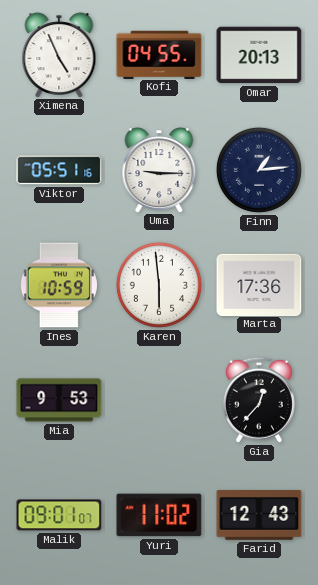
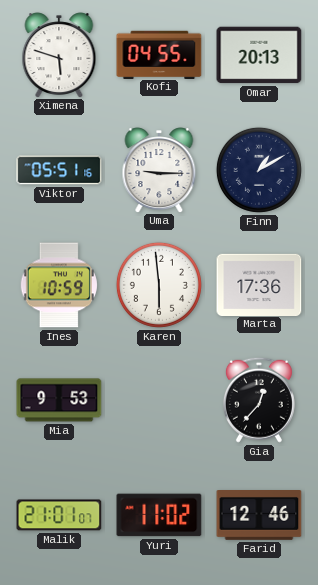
Ximena: 4:56 -> 5:48 (59, 55)
Finn: 1:14 -> 1:10 (259, 170)
Malik: 09:01 -> 21:01 (59, 515)
Farid: 12:43 -> 12:46 (259, 516)
